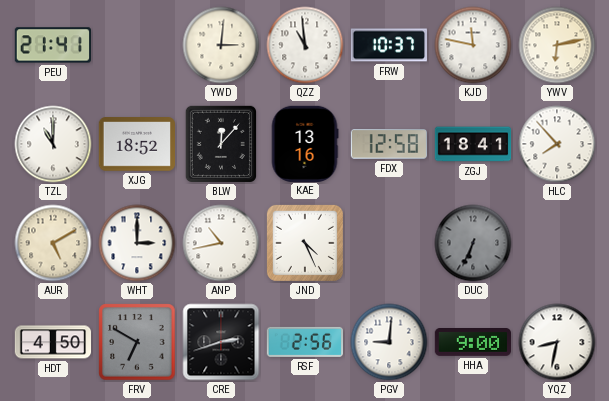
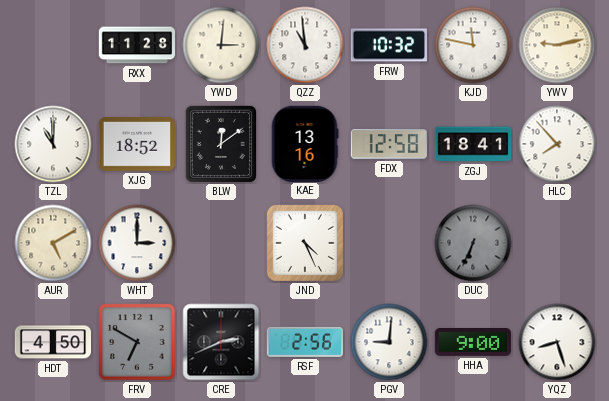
PEU: 21:41 -> none (52, 45)
RXX: none -> 11:28 (137, 45)
FRW: 10:37 -> 10:32 (388, 45)
YWV: 6:13 -> 9:13 (557, 45)
BLW: 12:07 -> 12:09 (220, 143)
ANP: 10:43 -> none (221, 243)
CRE: 2:42 -> 2:41 (221, 342)
YQZ: 8:32 -> 8:27 (557, 342)
